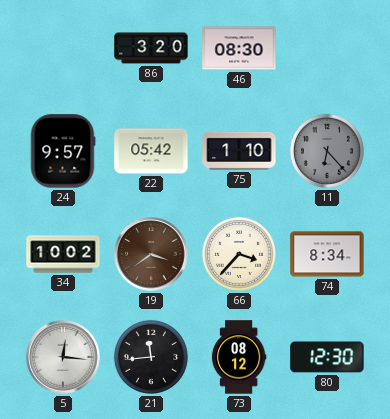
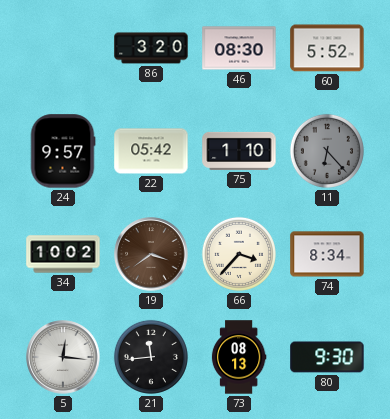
60: none -> 5:52 (327, 48)
73: 08:12 -> 08:13 (239, 357)
80: 12:30 -> 9:30 (327, 357)
